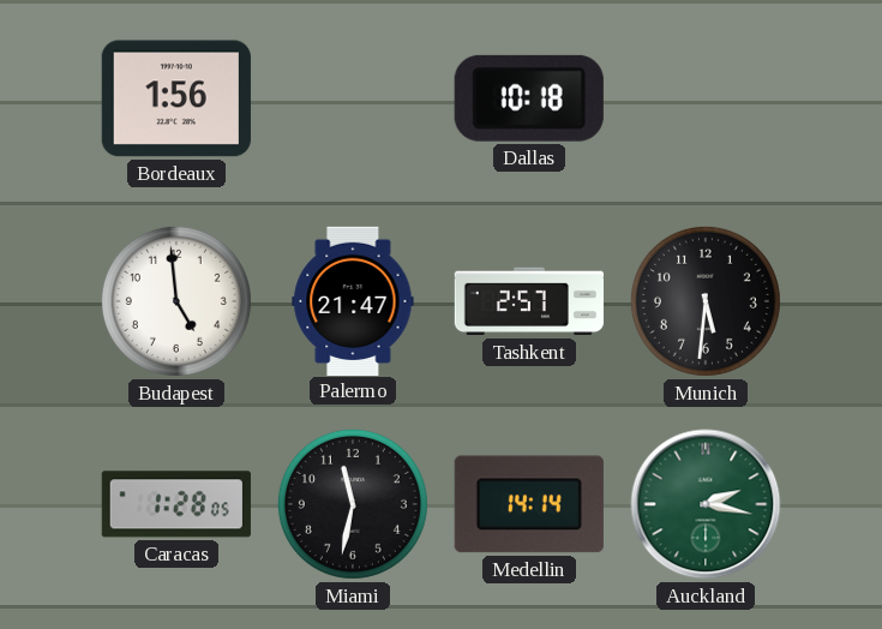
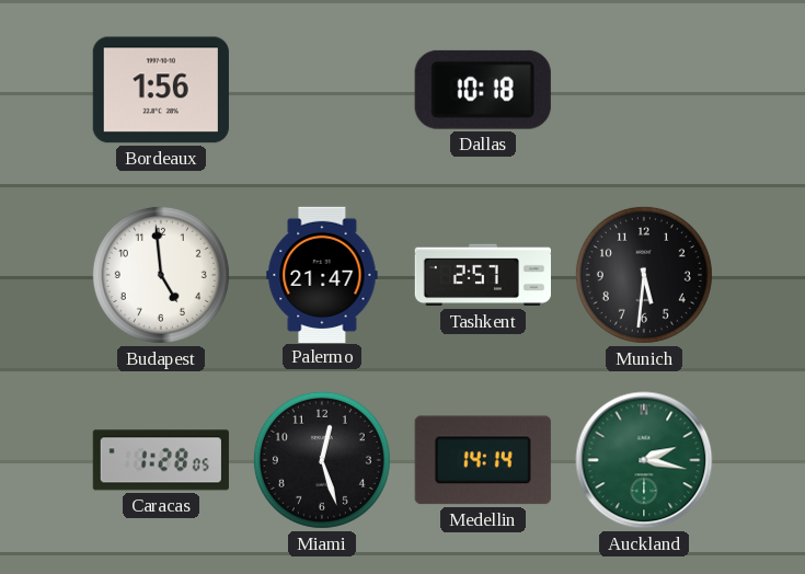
Miami: 11:32 -> 12:27 (322, 460)
